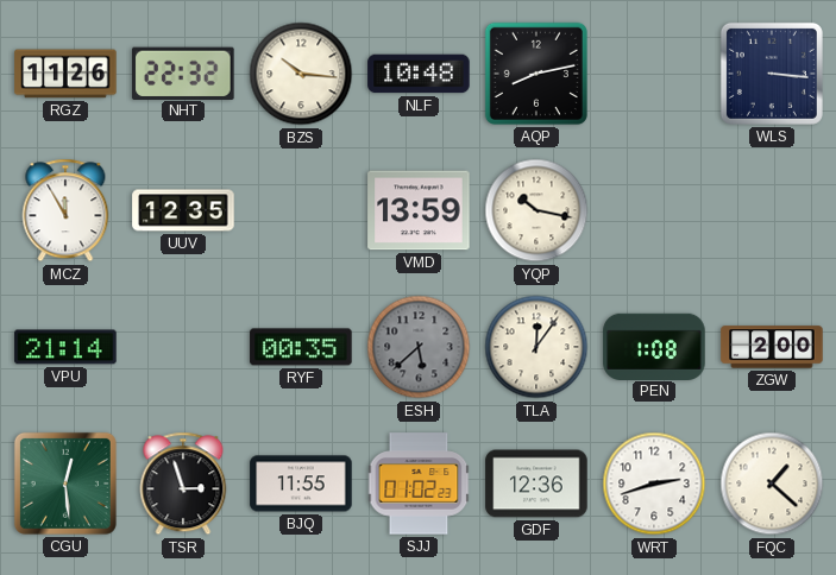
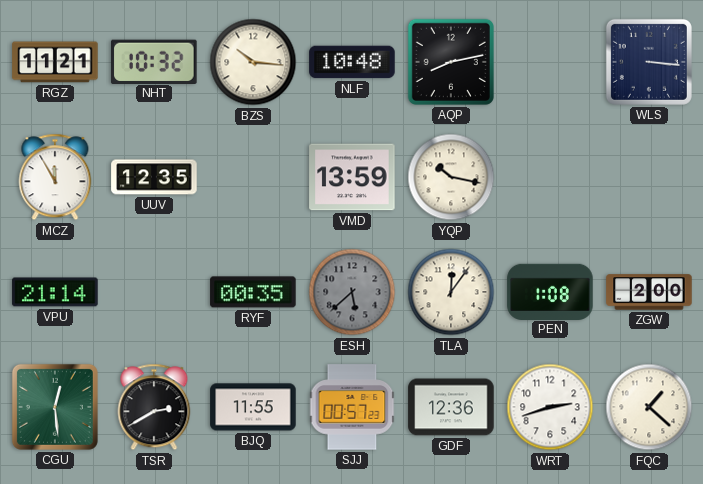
RGZ: 11:26 -> 11:21 (55, 62)
NHT: 22:32 -> 10:32 (154, 61)
TSR: 2:57 -> 2:40 (154, 407)
SJJ: 01:02 -> 00:57 (352, 407)
